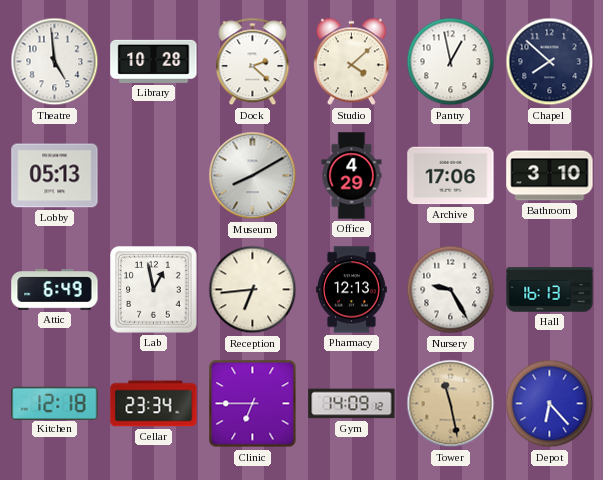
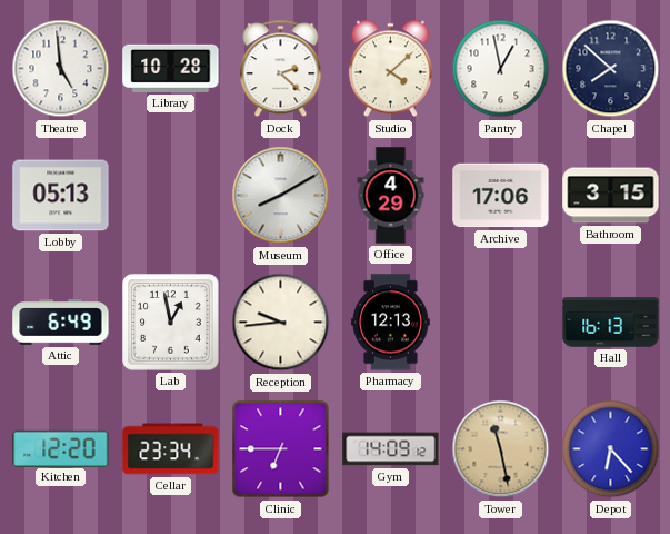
Bathroom: 3:10 -> 3:15 (611, 196)
Reception: 6:44 -> 9:44 (281, 323)
Nursery: 9:25 -> none (451, 290)
Kitchen: 12:18 -> 12:20 (61, 448)
